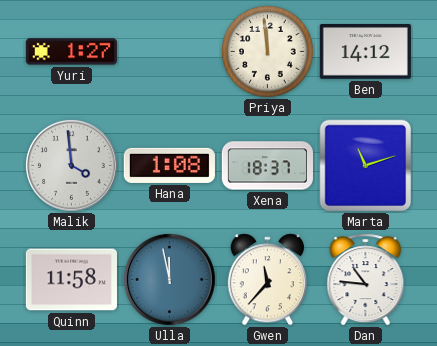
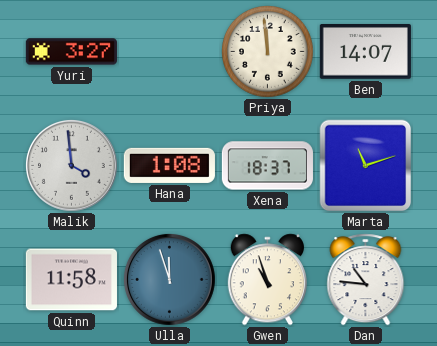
Yuri: 1:27 -> 3:27 (71, 52)
Ben: 14:12 -> 14:07 (365, 52)
Ulla: 11:58 -> 11:57 (169, 279)
Gwen: 11:37 -> 10:57 (267, 280)
